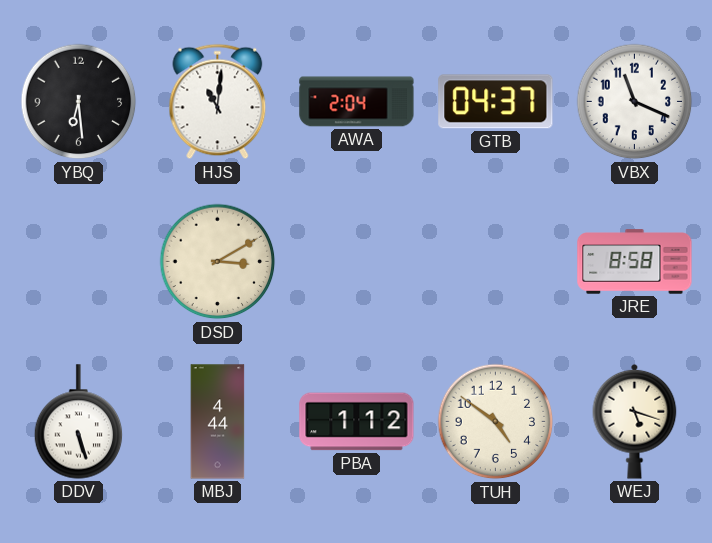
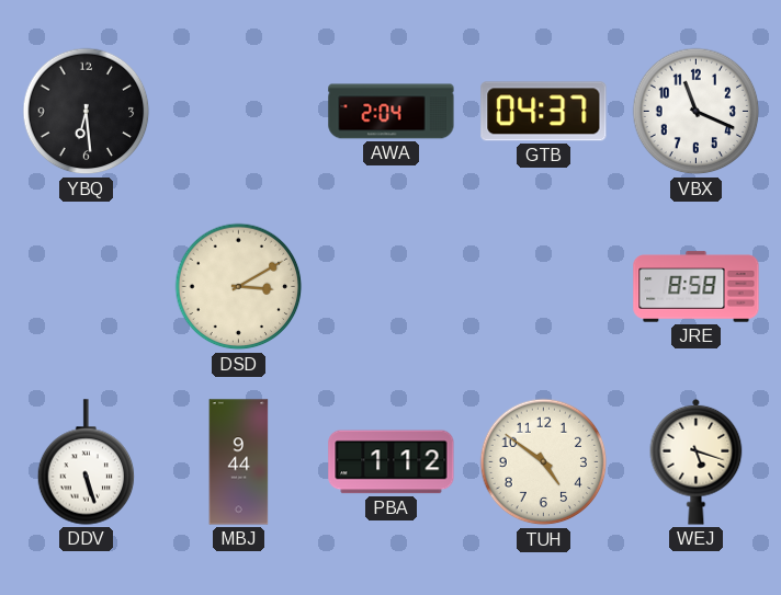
HJS: 11:01 -> none (218, 102)
MBJ: 4:44 -> 9:44 (239, 462)
